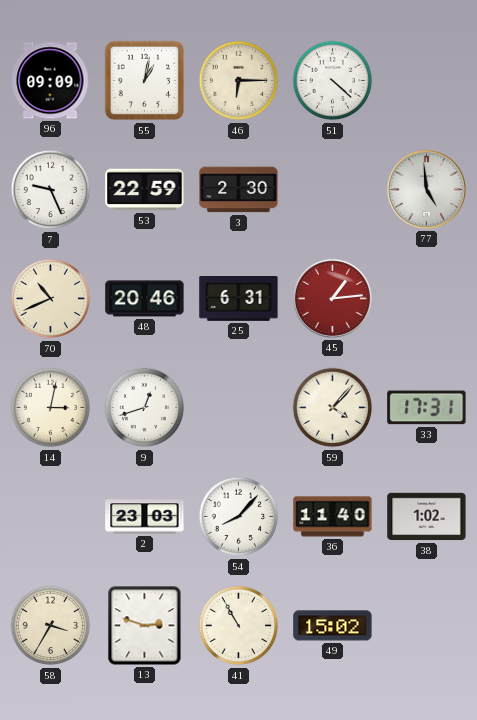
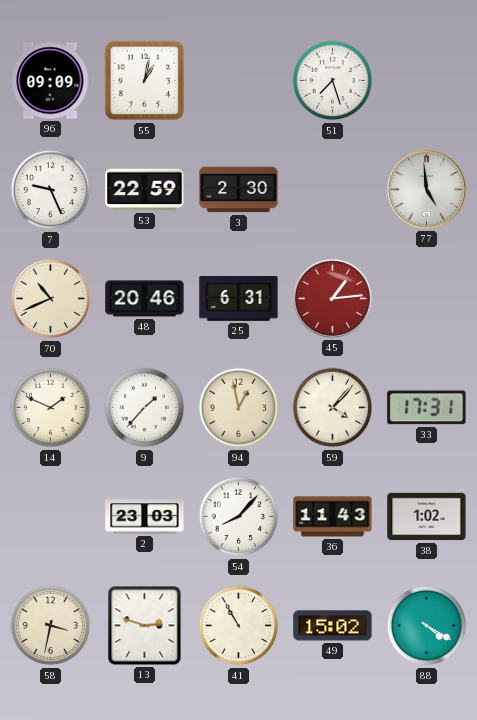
46: 6:15 -> none (239, 81)
51: 4:22 -> 7:27 (333, 81)
14: 3:02 -> 1:49 (51, 408)
9: 12:42 -> 1:37 (145, 408)
94: none -> 12:58 (239, 408)
36: 11:40 -> 11:43 (333, 517)
58: 3:35 -> 3:32 (51, 626)
88: none -> 4:20 (427, 626)
